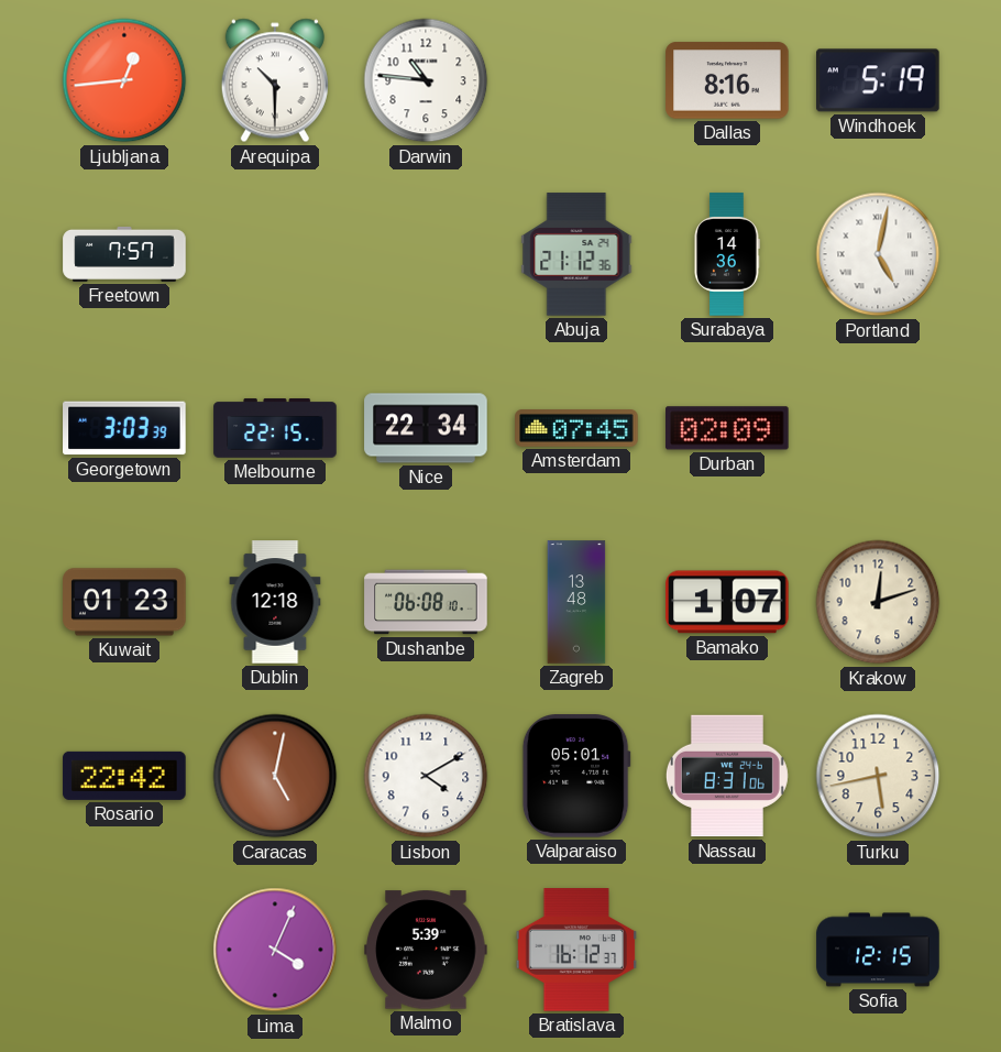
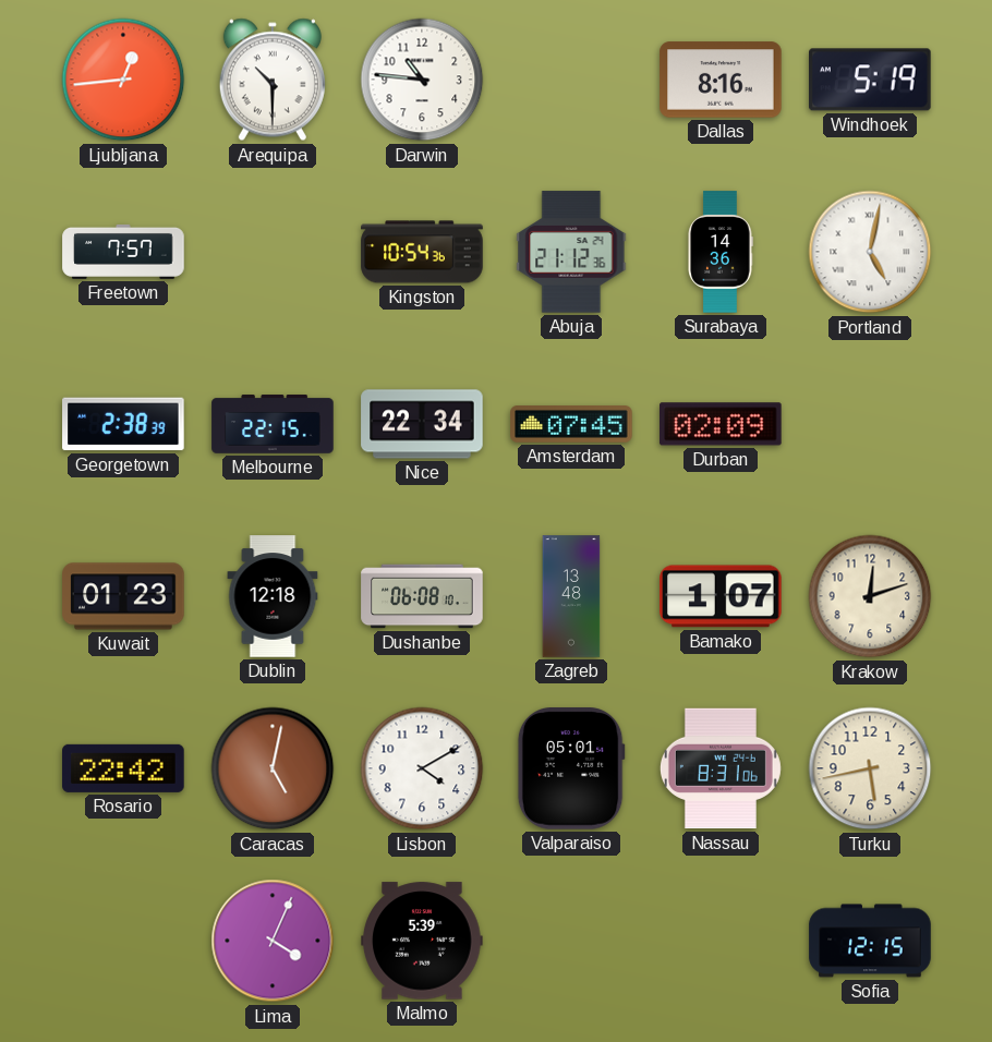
Kingston: none -> 10:54 (422, 252)
Georgetown: 3:03 -> 2:38 (123, 424)
Bratislava: 16:12 -> none (576, 950)
